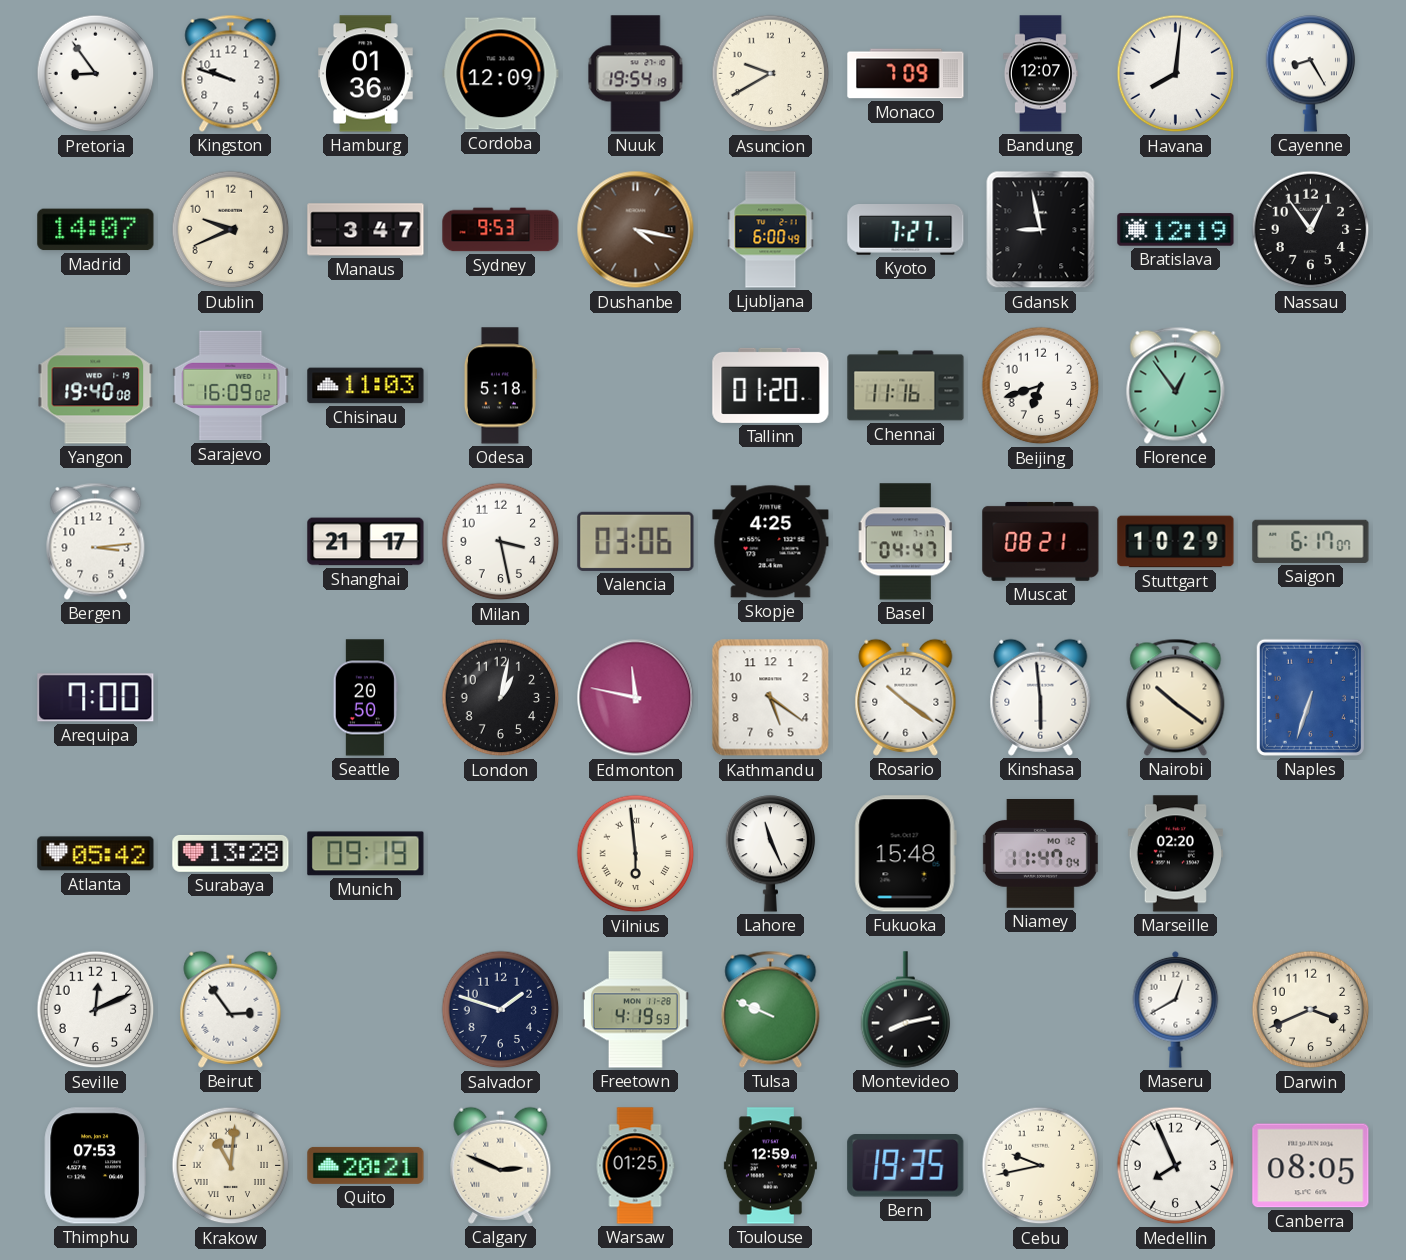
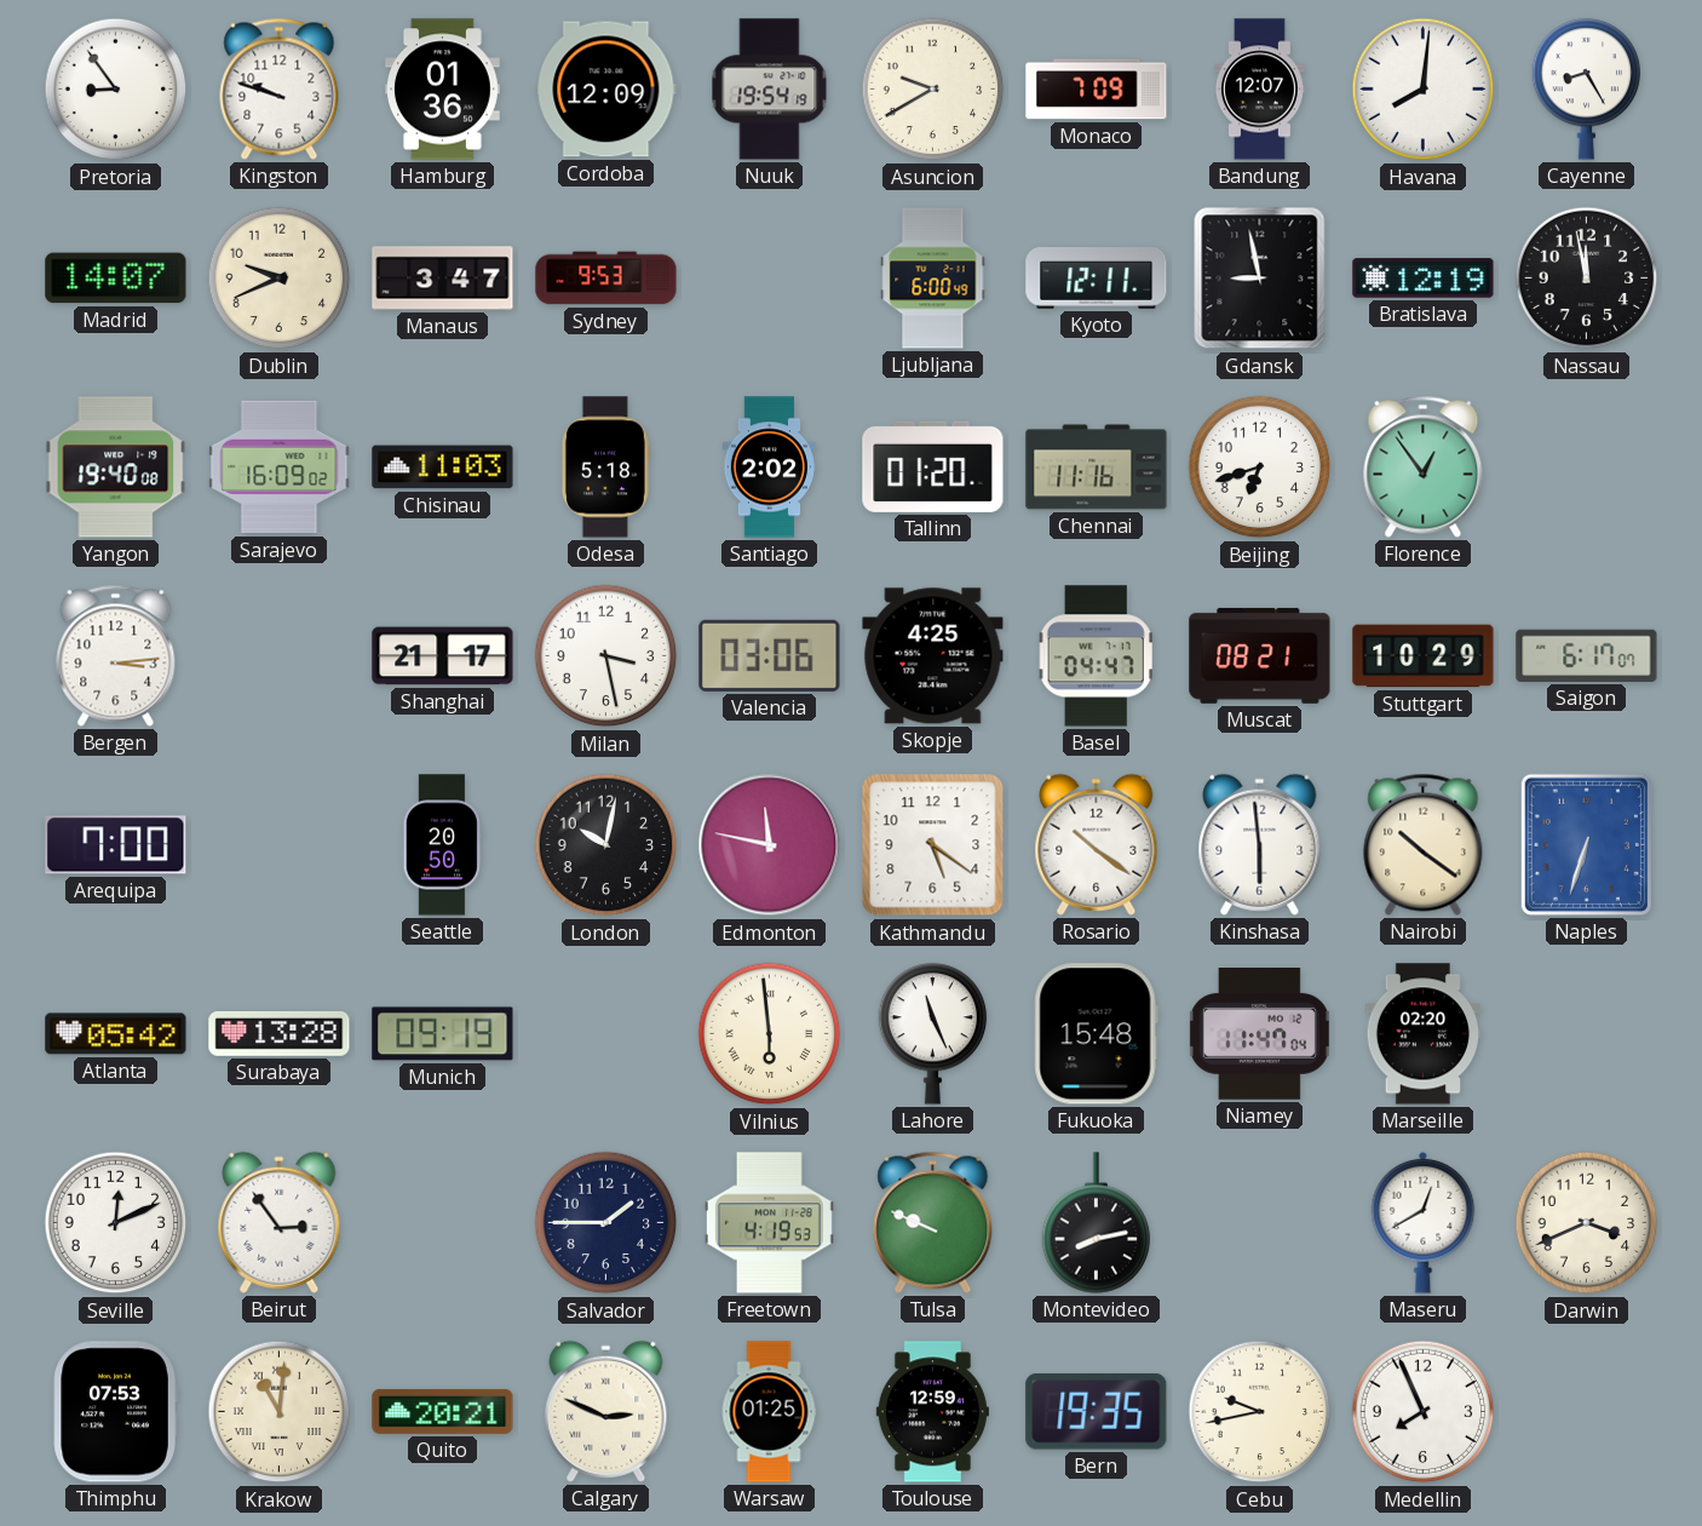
Dushanbe: 4:17 -> none (636, 230)
Kyoto: 7:27 -> 12:11 (1097, 279)
Nassau: 12:54 -> 11:58 (1587, 279)
Santiago: none -> 2:02 (769, 467)
London: 1:02 -> 10:02 (606, 845)
Salvador: 1:48 -> 1:45 (606, 1223)
Canberra: 08:05 -> none (1311, 1166)
